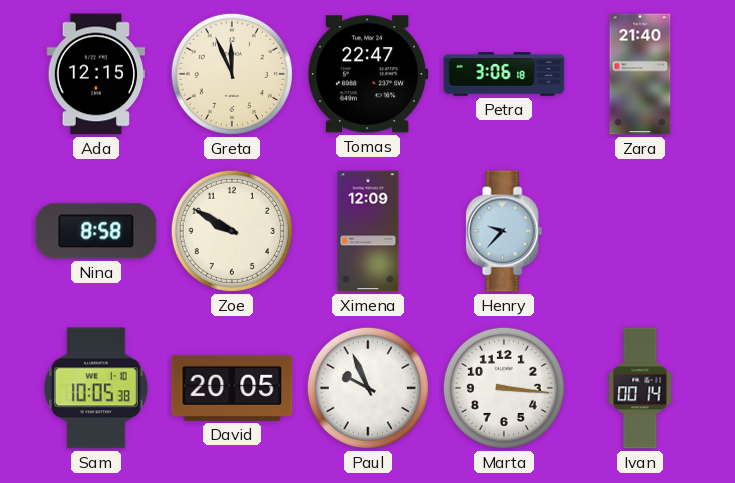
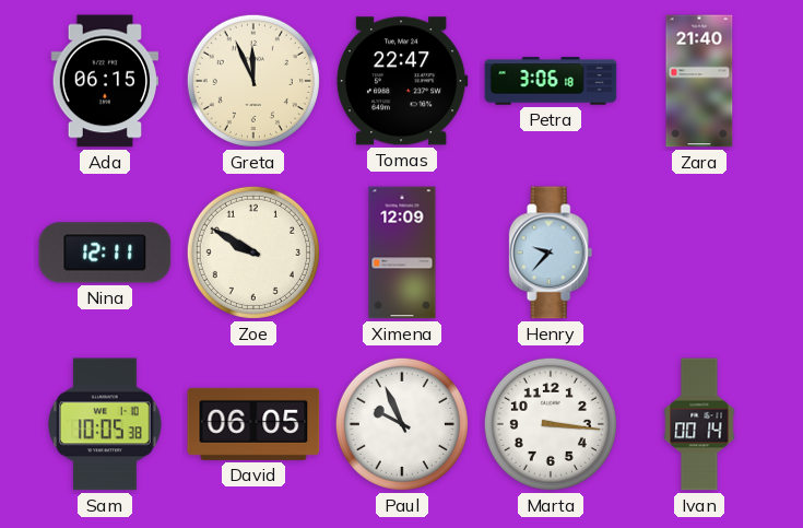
Ada: 12:15 -> 06:15 (104, 81)
Nina: 8:58 -> 12:11 (105, 253)
David: 20:05 -> 06:05 (253, 424)
